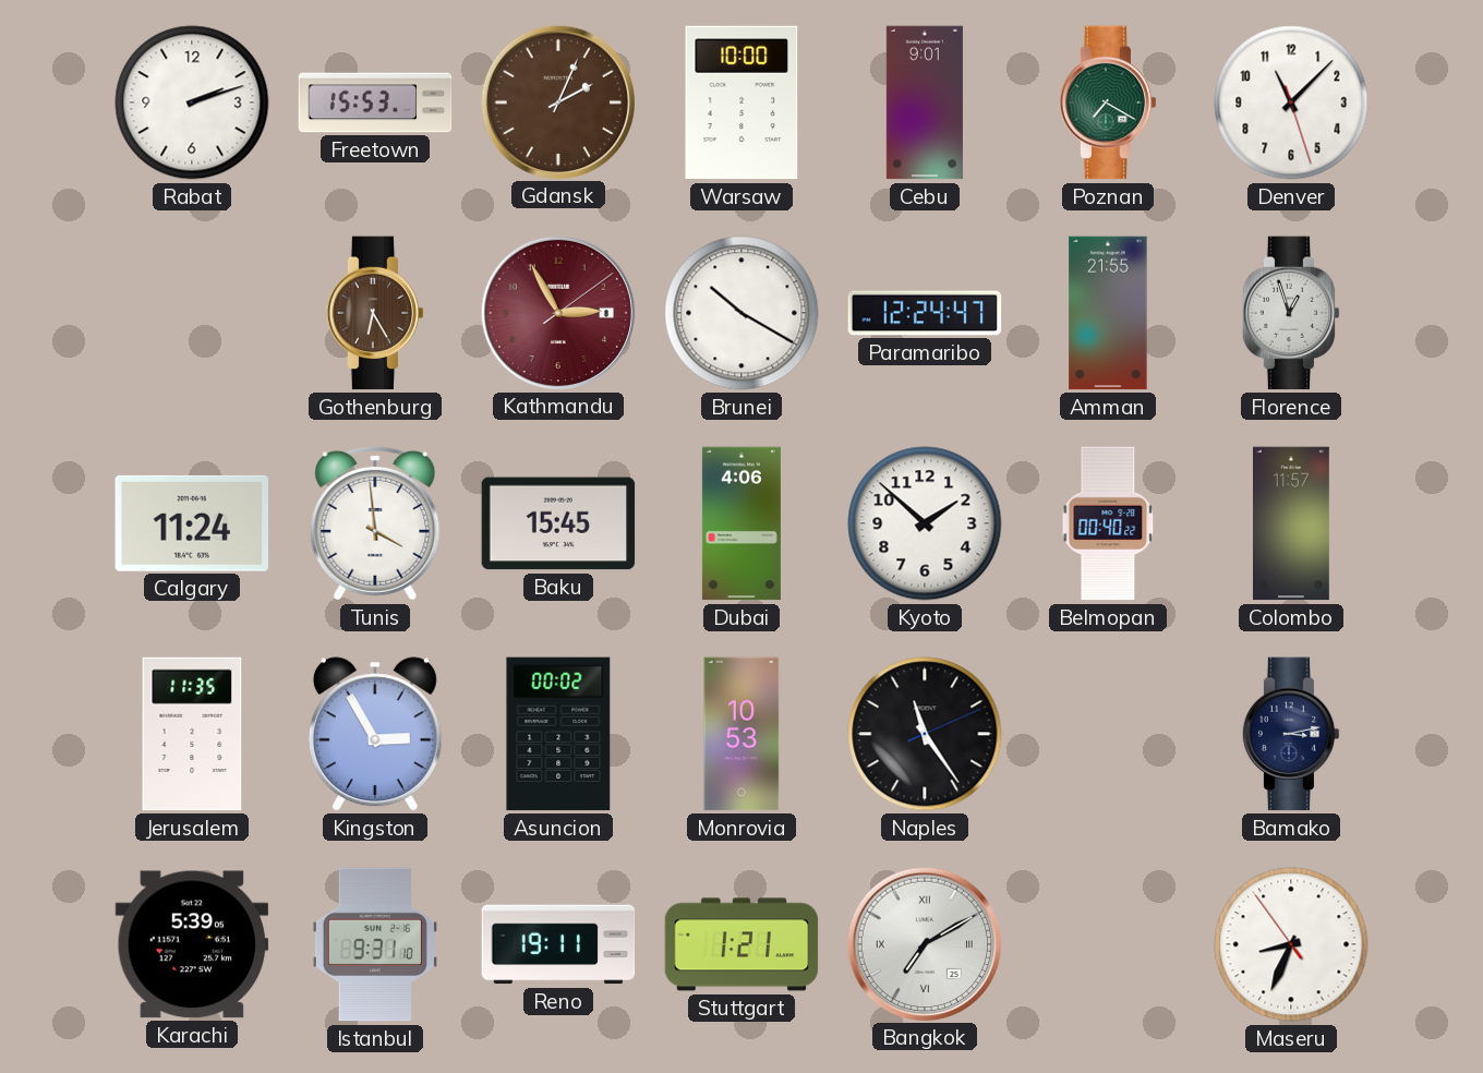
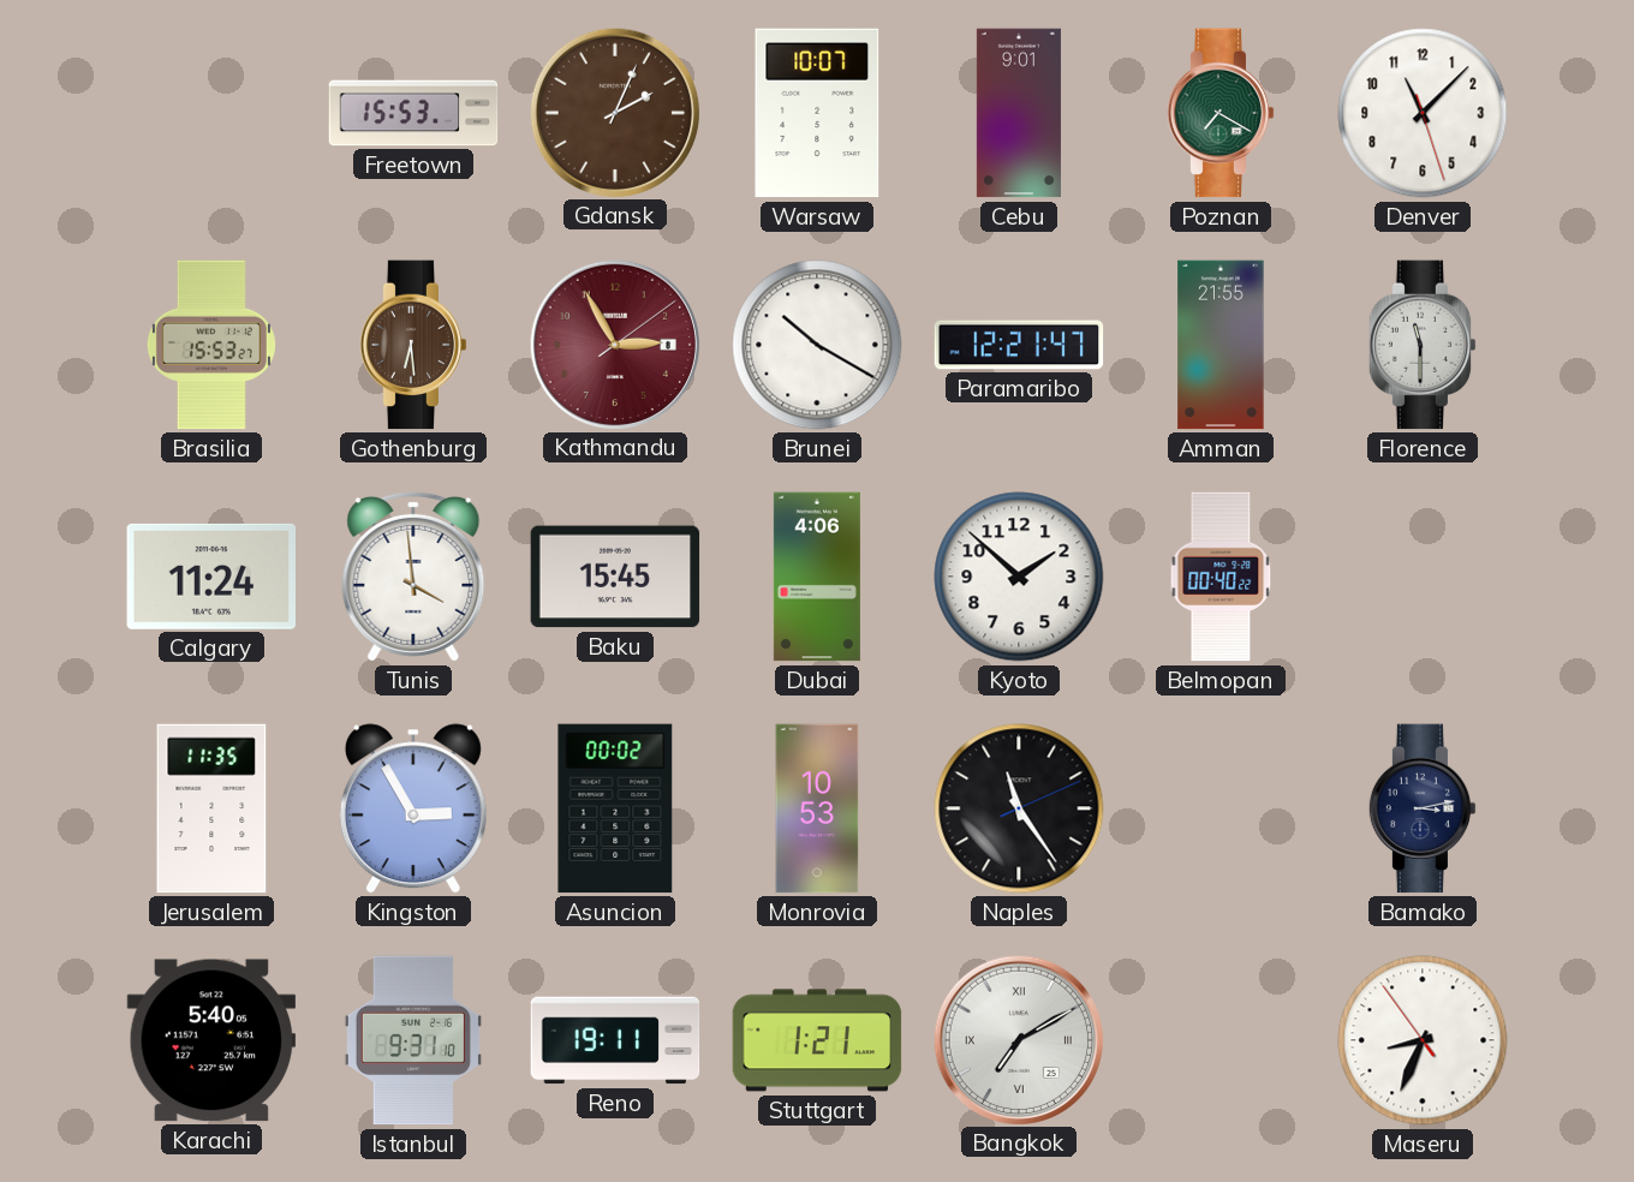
Rabat: 2:12 -> none (192, 103)
Warsaw: 10:00 -> 10:07 (817, 113)
Brasilia: none -> 15:53 (211, 345)
Gothenburg: 6:25 -> 6:29 (413, 345)
Paramaribo: 12:24 -> 12:21 (1019, 345)
Florence: 12:57 -> 11:30 (1423, 345)
Colombo: 11:57 -> none (1291, 523)
Karachi: 5:39 -> 5:40 (211, 1040)
